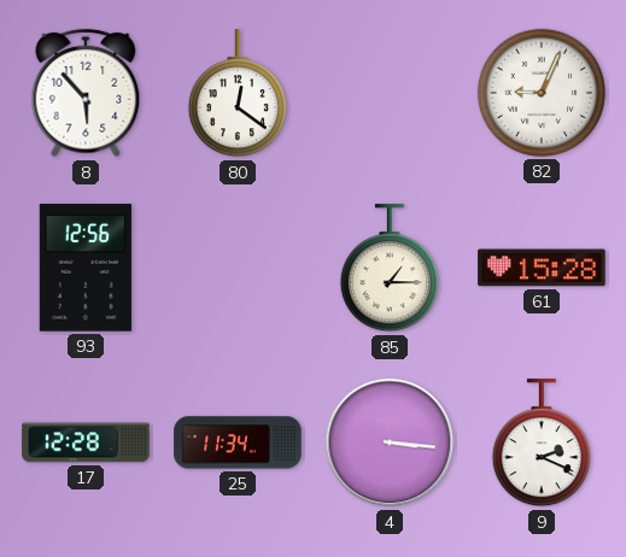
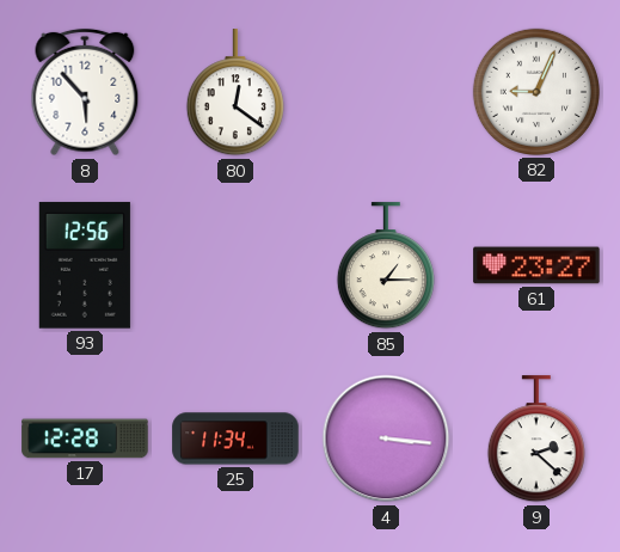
61: 15:28 -> 23:27 (536, 265)
9: 2:19 -> 2:22 (536, 440)
